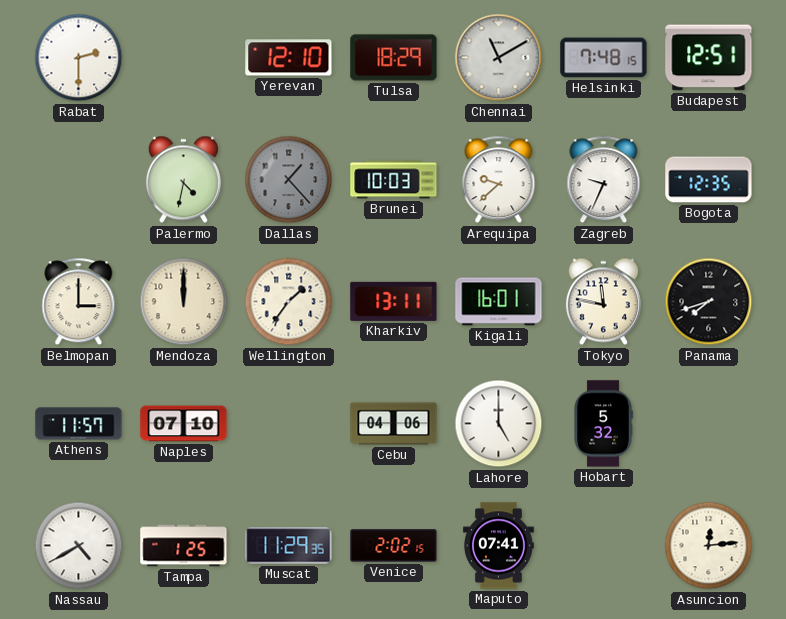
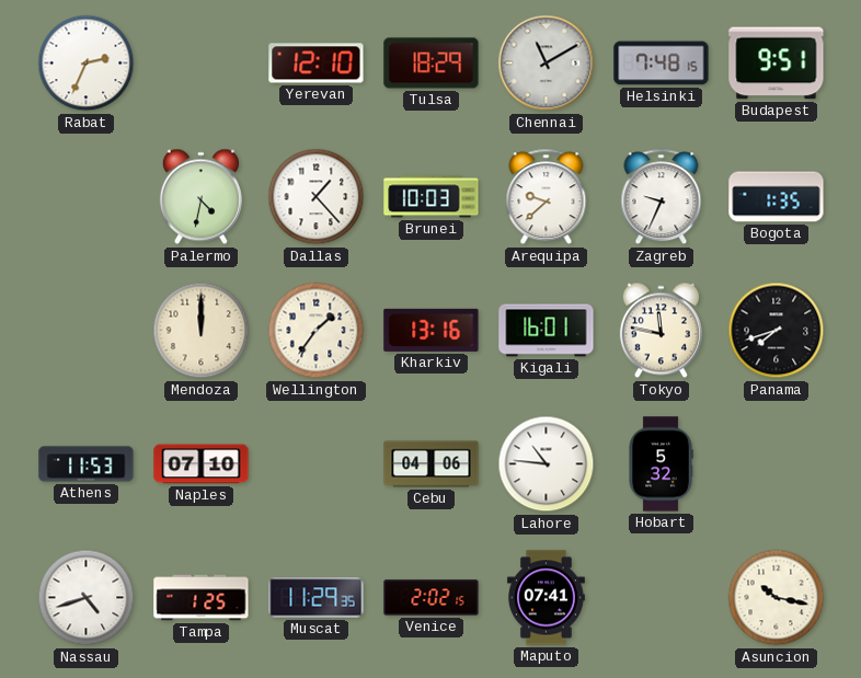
Rabat: 2:30 -> 2:34 (87, 64)
Budapest: 12:51 -> 9:51 (777, 64)
Dallas dial: grey -> white (317, 197)
Bogota: 12:35 -> 1:35 (777, 197)
Belmopan: 3:00 -> none (79, 302)
Kharkiv: 13:11 -> 13:16 (432, 330)
Athens: 11:57 -> 11:53 (87, 464)
Lahore: 5:00 -> 10:46 (547, 464)
Nassau: 4:40 -> 4:42 (87, 598)
Asuncion: 12:14 -> 10:17 (777, 598)
